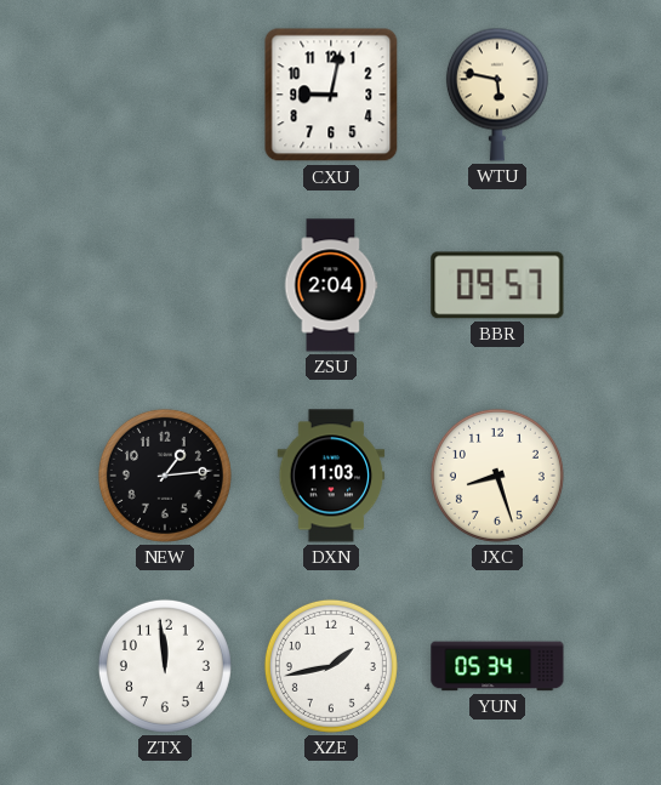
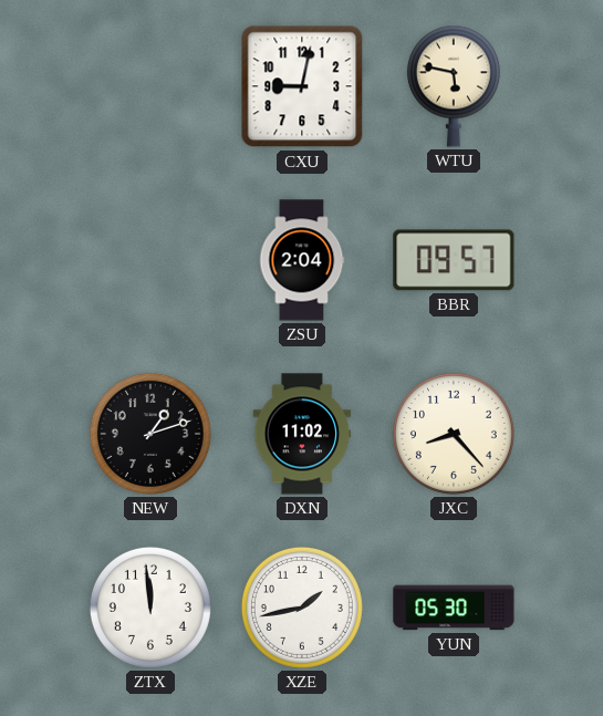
NEW: 1:14 -> 1:12 (150, 434)
DXN: 11:03 -> 11:02 (302, 434)
JXC: 8:27 -> 8:23 (454, 434)
YUN: 05:34 -> 05:30 (454, 608)
